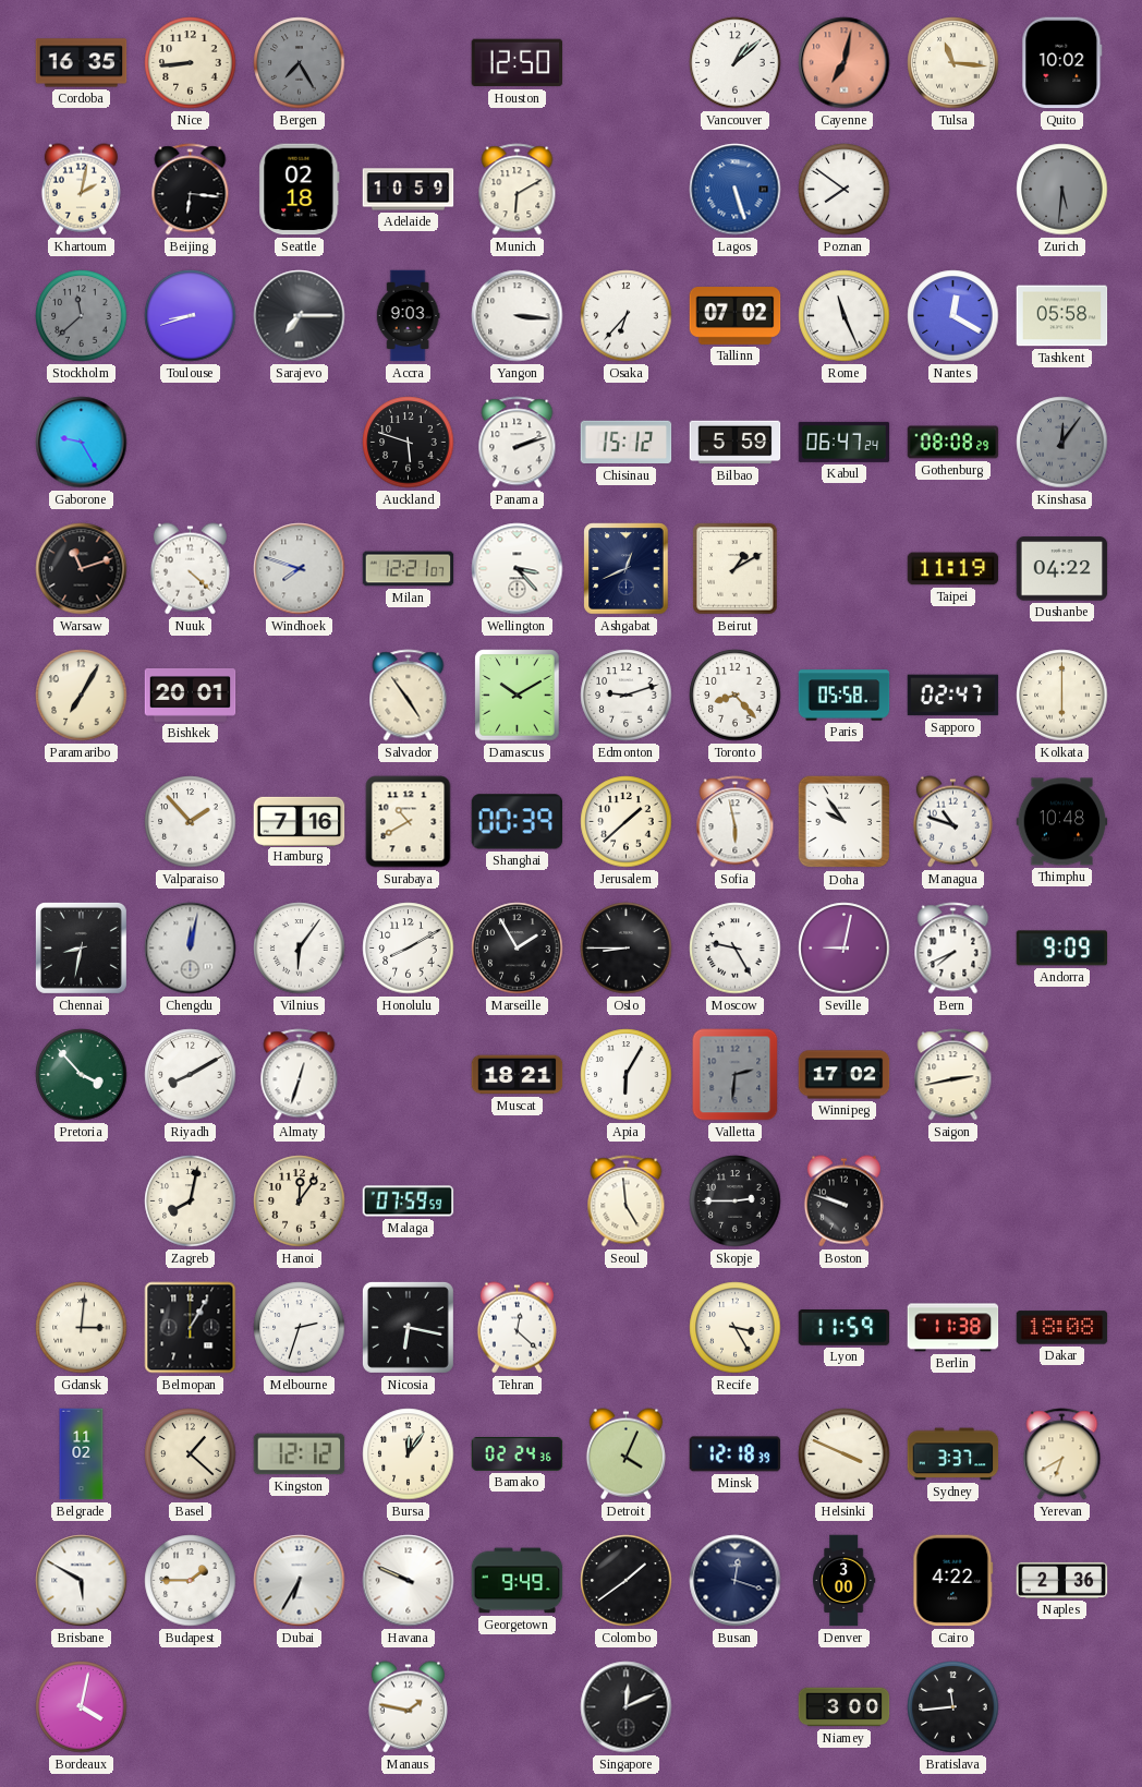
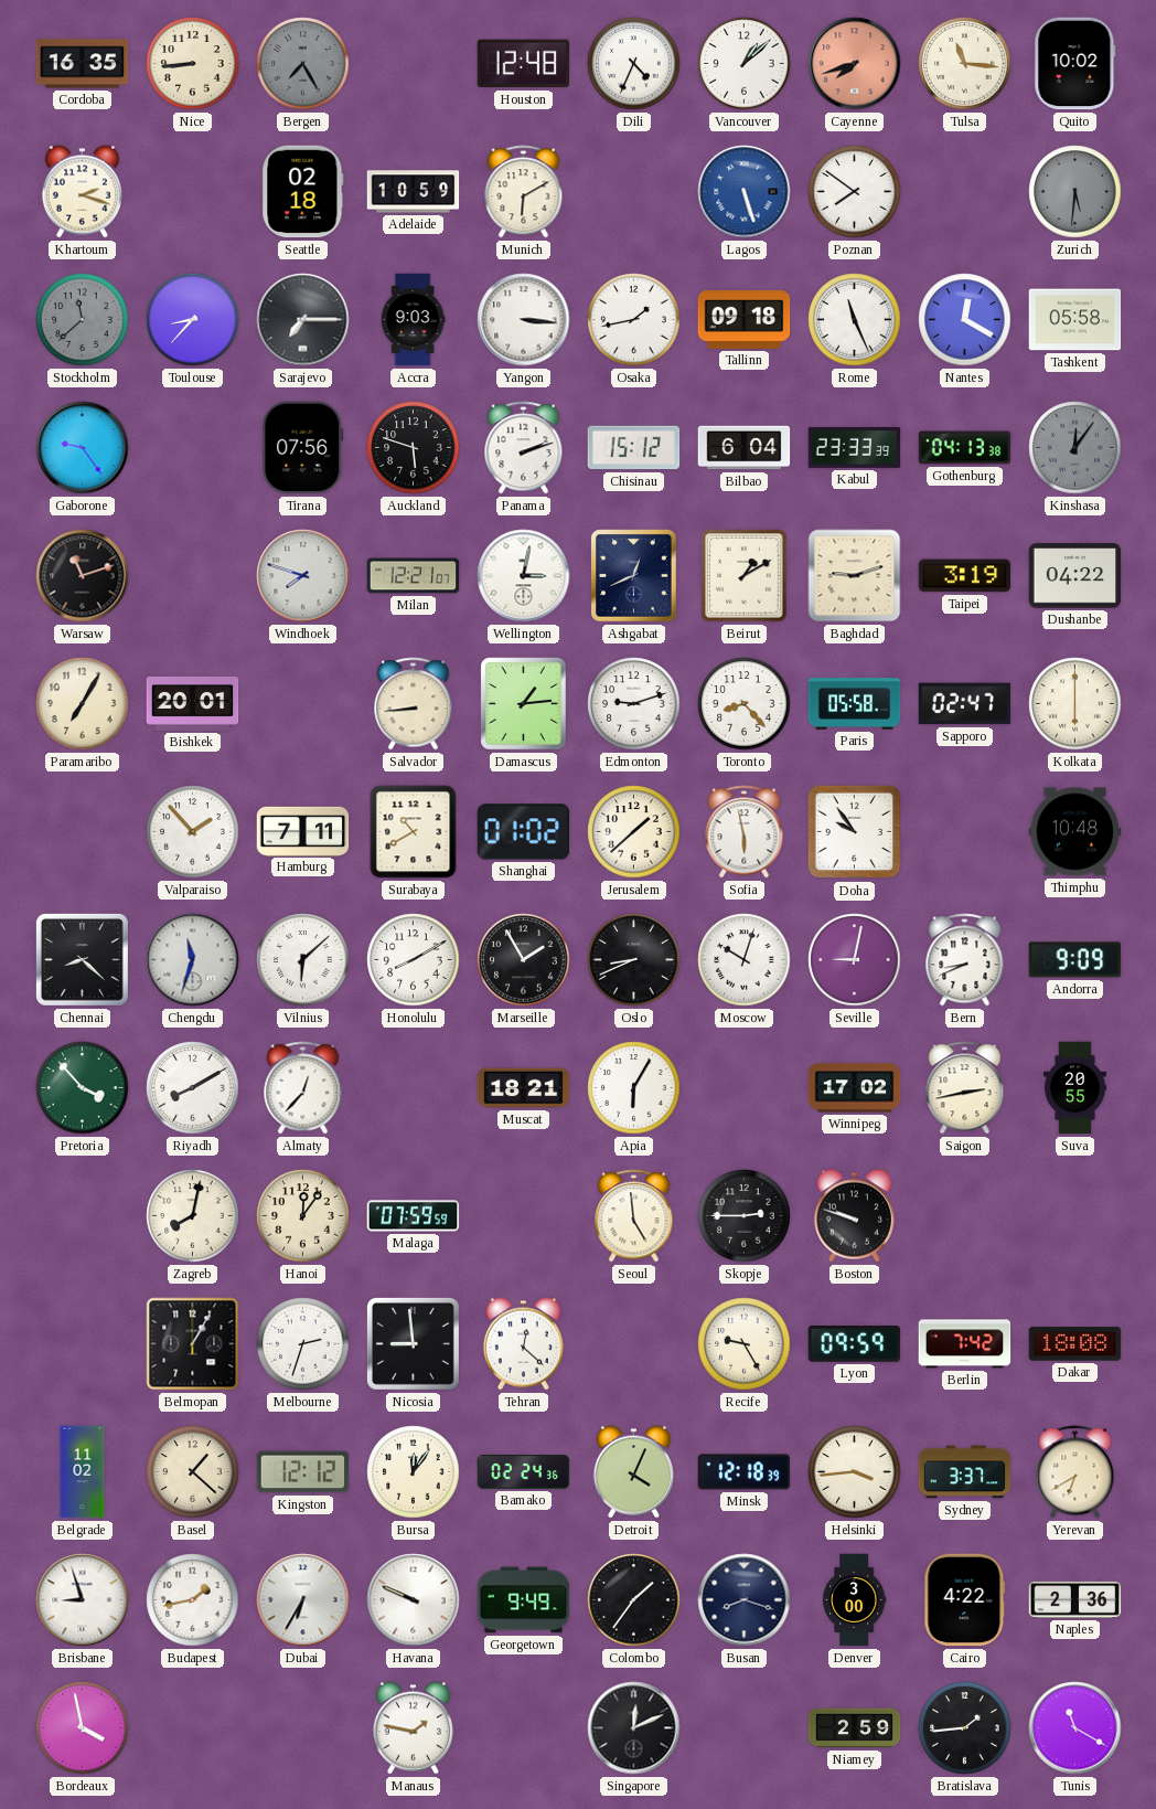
Houston: 12:50 -> 12:48 (524, 64)
Dili: none -> 4:34 (634, 64)
Cayenne: 7:02 -> 7:42 (855, 64)
Khartoum: 2:02 -> 2:18 (82, 192)
Beijing: 6:16 -> none (191, 190)
Toulouse: 8:42 -> 8:37 (193, 320)
Osaka: 6:37 -> 1:43 (634, 320)
Tallinn: 07:02 -> 09:18 (745, 320)
Gaborone: 9:25 -> 9:24 (83, 448)
Tirana: none -> 07:56 (303, 448)
Bilbao: 5:59 -> 6:04 (745, 448)
Kabul: 06:47 -> 23:33 (855, 447)
Gothenburg: 08:08 -> 04:13 (965, 448)
Nuuk: 4:22 -> none (190, 569)
Wellington: 3:23 -> 3:02 (524, 576)
Baghdad: none -> 9:12 (855, 576)
Taipei: 11:19 -> 3:19 (965, 576)
Salvador: 4:54 -> 8:44 (414, 704)
Damascus: 10:10 -> 1:14 (524, 704)
Hamburg: 7:16 -> 7:11 (303, 831)
Shanghai: 00:39 -> 01:02 (524, 832)
Managua: 10:48 -> none (952, 822)
Chennai: 8:32 -> 8:22 (82, 959)
Chengdu: 12:02 -> 11:33 (193, 960)
Vilnius: 6:06 -> 6:08 (303, 960)
Oslo: 8:45 -> 8:41 (634, 960)
Moscow: 9:25 -> 10:03 (745, 960)
Bern: 7:41 -> 8:41 (965, 960)
Almaty: 12:33 -> 12:37 (303, 1088)
Valletta: 2:31 -> none (736, 1075)
Suva: none -> 20:55 (1074, 1088)
Gdansk: 3:01 -> none (82, 1328)
Nicosia: 6:17 -> 8:59 (413, 1343)
Recife: 3:25 -> 9:25 (745, 1344)
Lyon: 11:59 -> 09:59 (855, 1344)
Berlin: 11:38 -> 7:42 (965, 1344)
Helsinki: 3:49 -> 3:44 (855, 1472)
Brisbane: 5:50 -> 8:57 (83, 1600)
Budapest: 1:45 -> 1:43 (193, 1600)
Colombo: 1:39 -> 1:36 (634, 1600)
Busan: 12:18 -> 8:18 (745, 1600)
Bordeaux: 4:02 -> 3:58 (83, 1728)
Niamey: 3:00 -> 2:59 (855, 1728)
Bratislava: 11:44 -> 1:44 (965, 1728)
Tunis: none -> 11:20 (1075, 1728)
